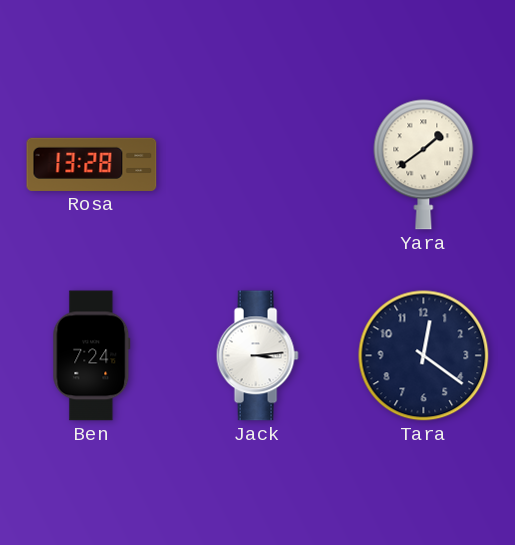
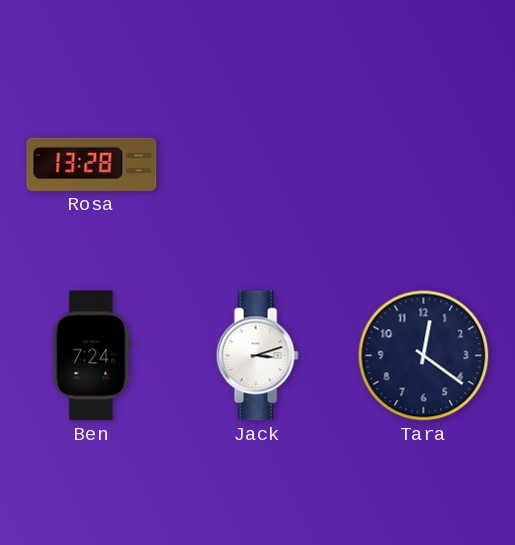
Yara: 1:39 -> none (424, 165)
Jack: 3:14 -> 3:12 (257, 356)
